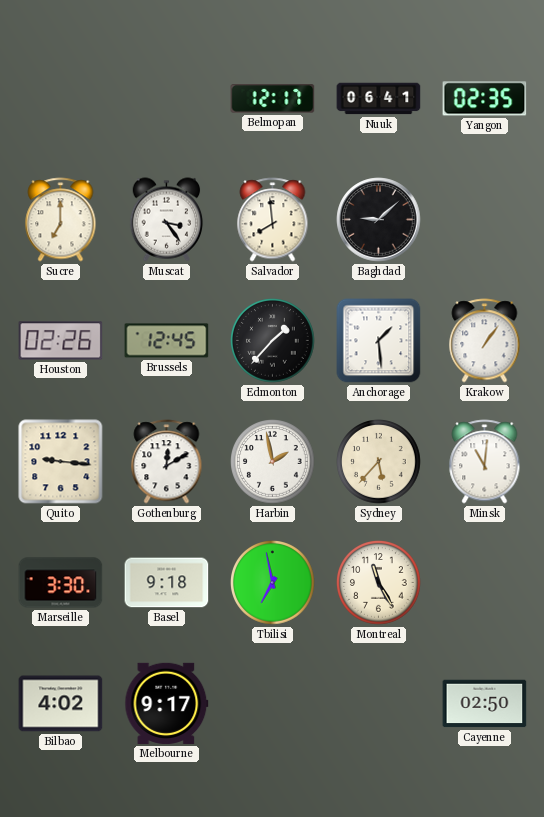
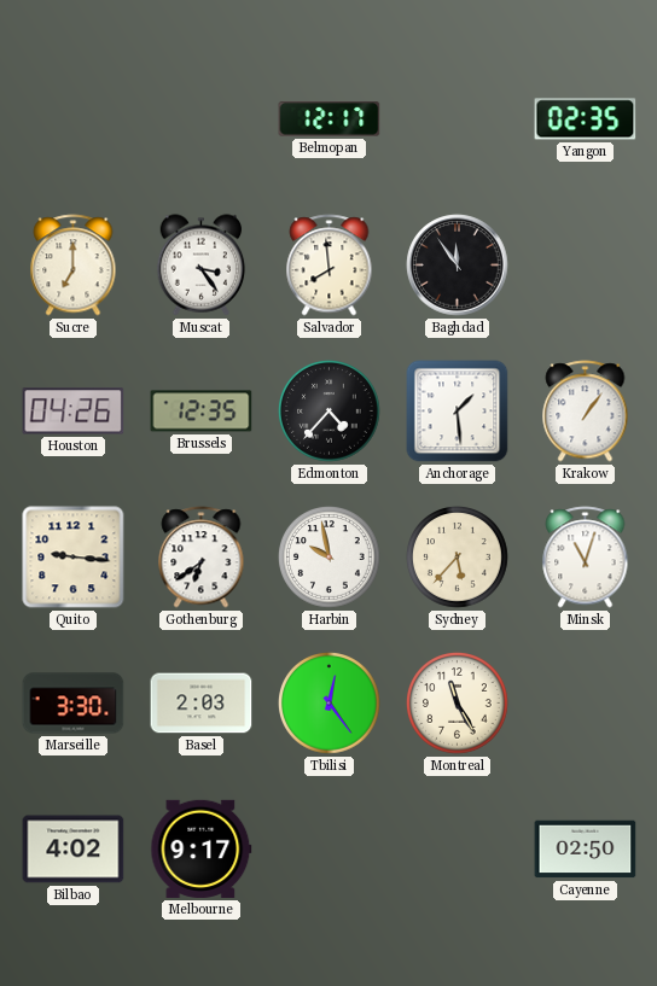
Nuuk: 06:41 -> none (379, 99)
Baghdad: 9:08 -> 11:54 (458, 266)
Houston: 02:26 -> 04:26 (74, 412)
Brussels: 12:45 -> 12:35 (202, 412)
Edmonton: 1:37 -> 4:37 (330, 412)
Gothenburg: 12:10 -> 6:39 (202, 558)
Harbin: 1:58 -> 9:58 (330, 558)
Minsk: 11:01 -> 11:03 (586, 558)
Basel: 9:18 -> 2:03 (202, 704)
Tbilisi: 6:58 -> 12:24 (330, 704)
